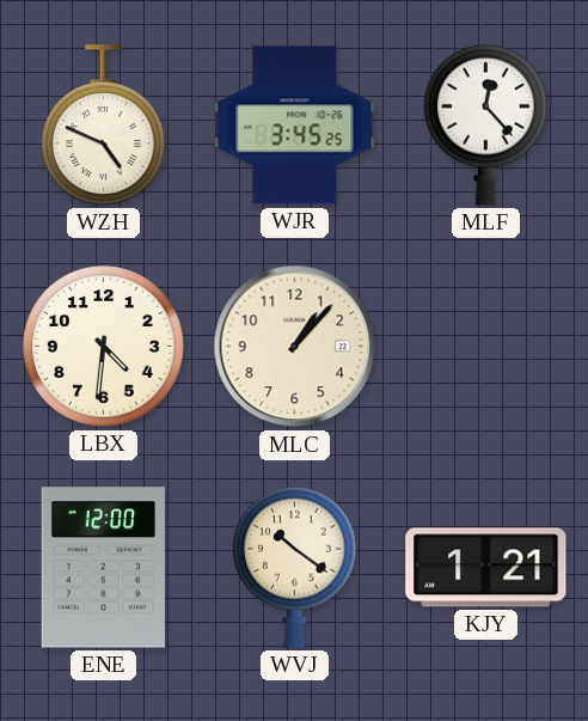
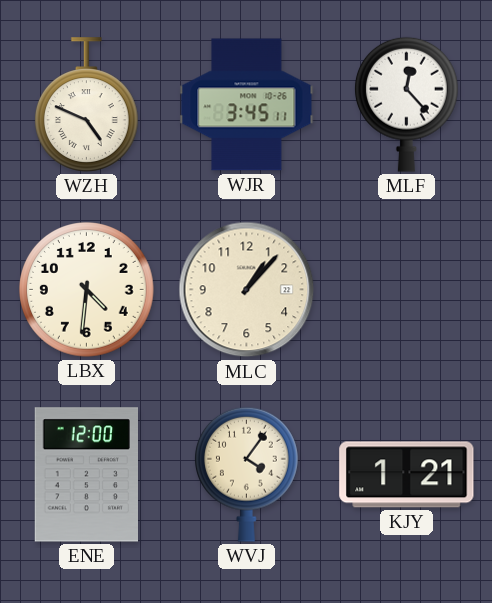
WJR: 3:45:25 -> 3:45:11 (247, 105)
WVJ: 10:21 -> 4:06 (246, 474)
